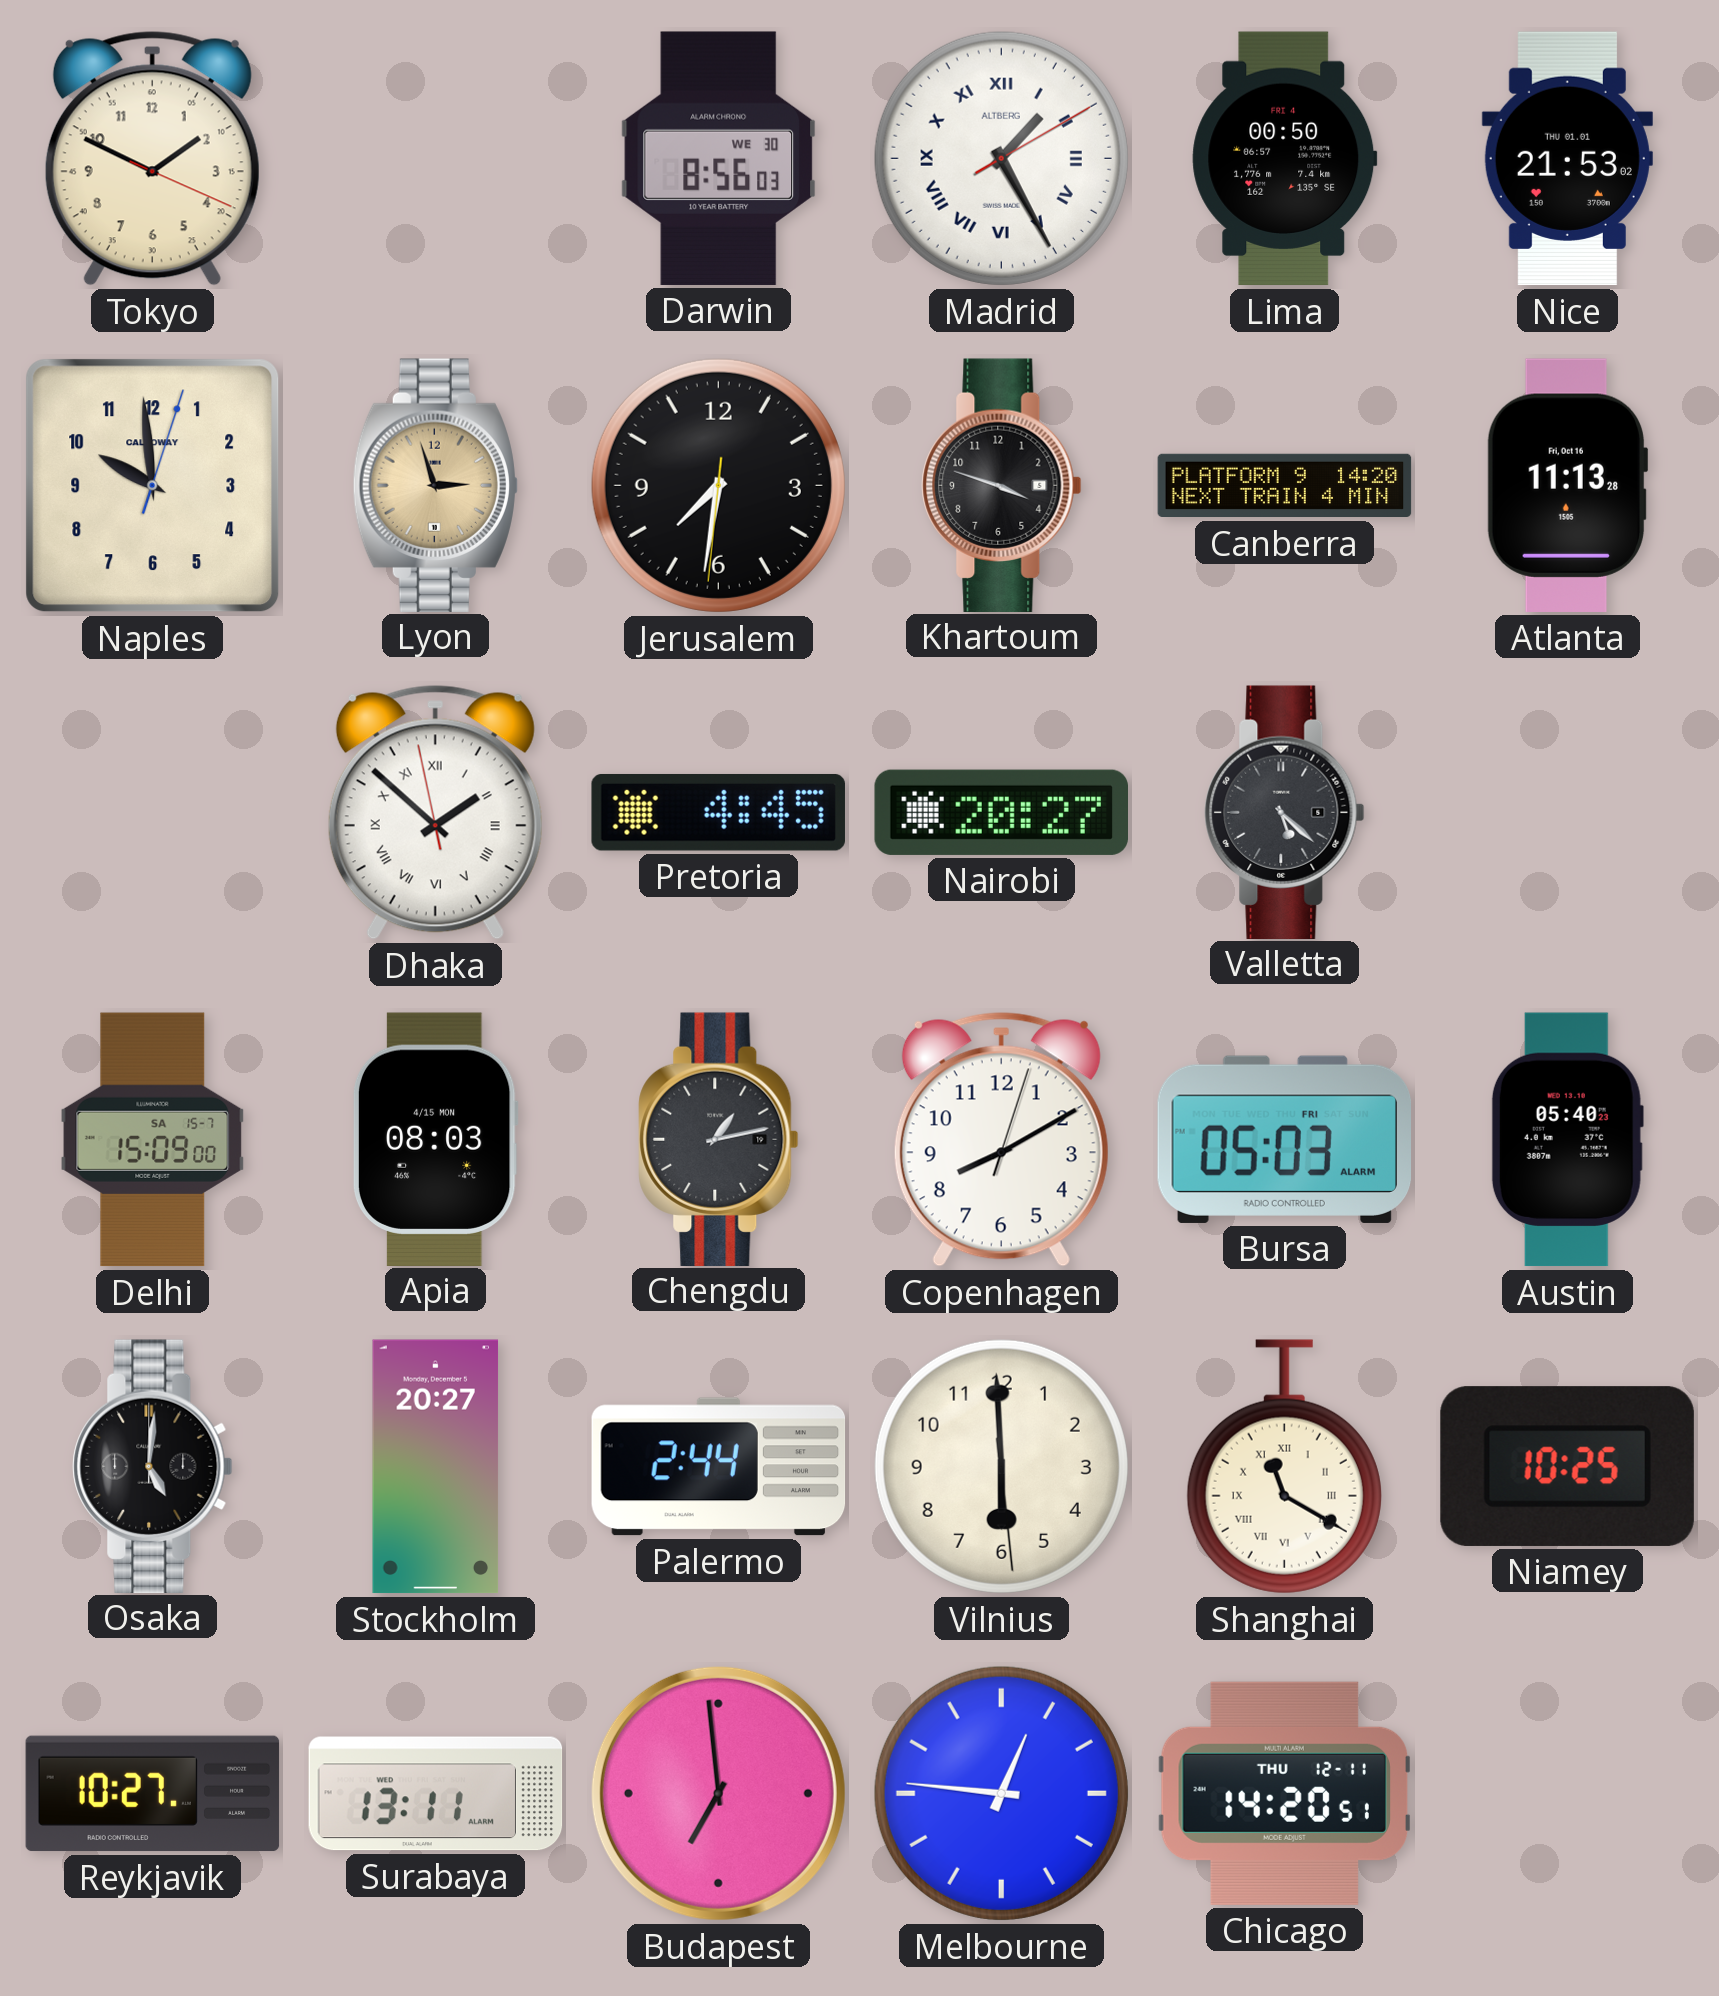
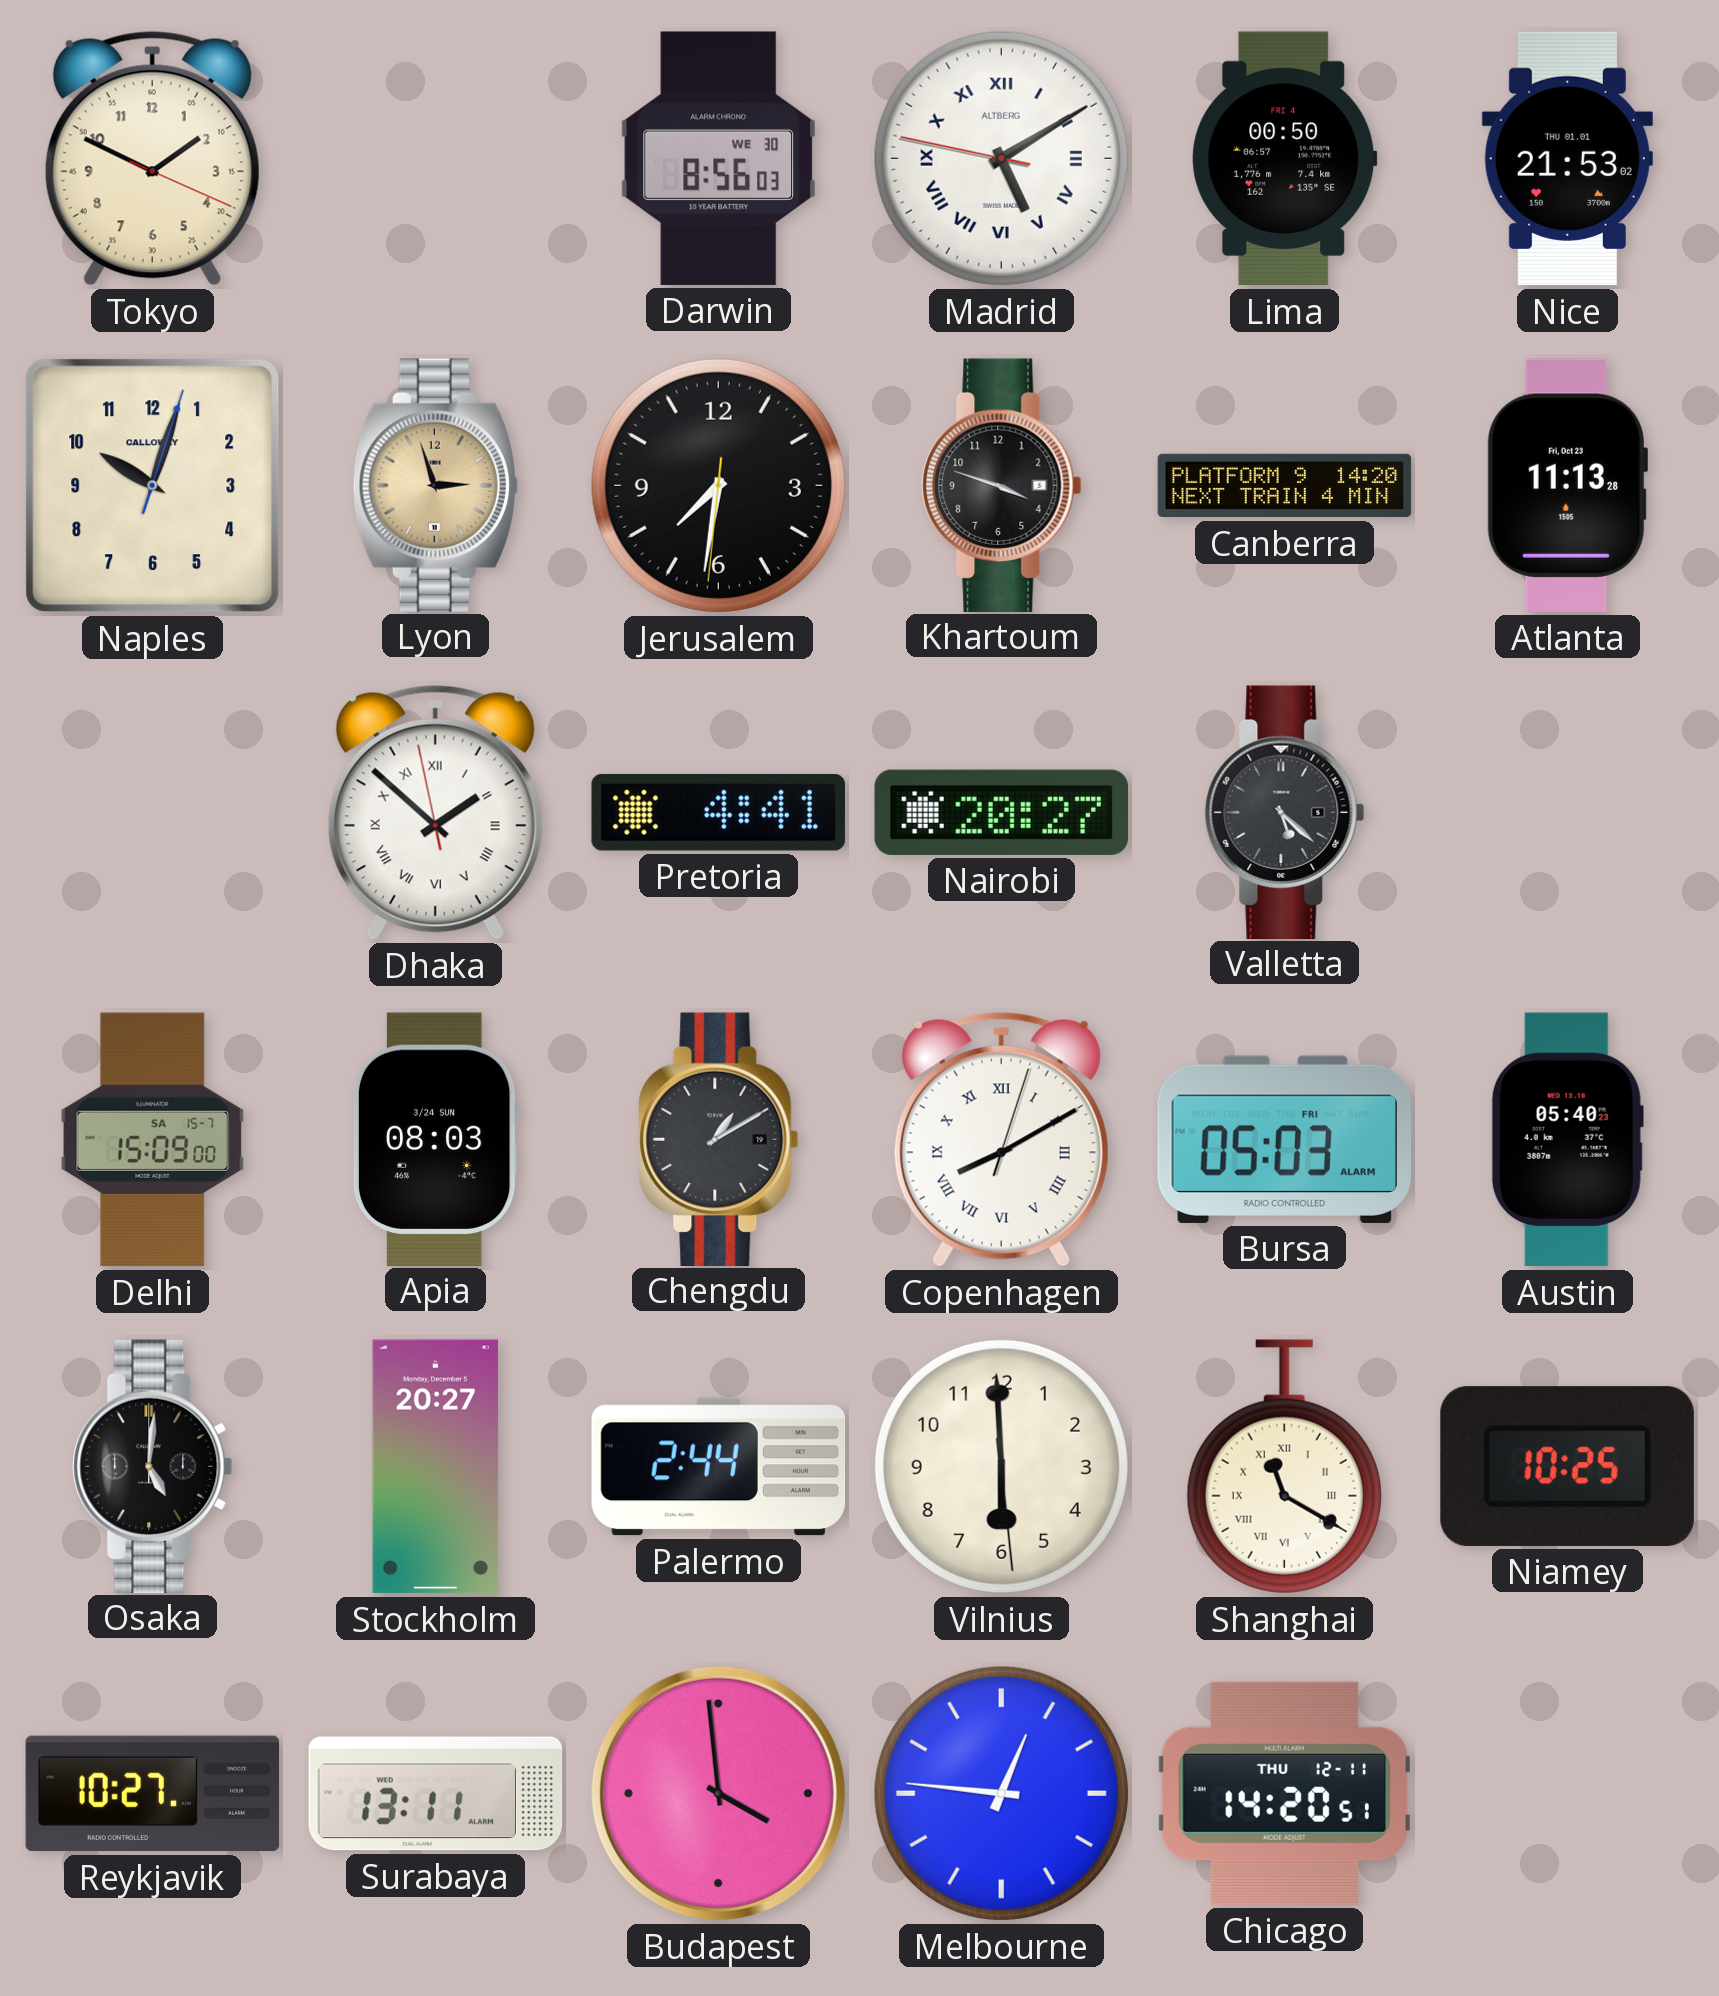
Madrid: 1:25 -> 5:09 (1001, 158)
Naples: 9:59 -> 10:03 (153, 486)
Atlanta date: Fri, Oct 16 -> Fri, Oct 23 (1567, 485)
Pretoria: 4:45 -> 4:41 (718, 812)
Apia date: 4/15 MON -> 3/24 SUN (435, 1139)
Chengdu: 1:13 -> 1:10 (719, 1139)
Copenhagen numerals: Arabic -> Roman (1001, 1140)
Budapest: 6:59 -> 3:59 (718, 1793)
